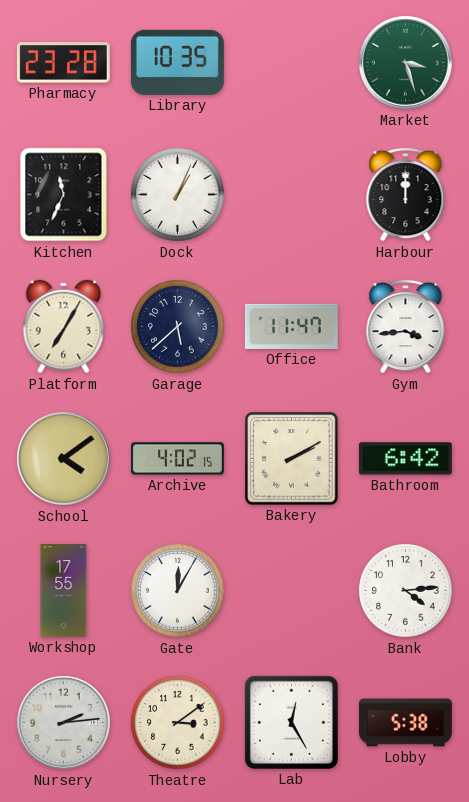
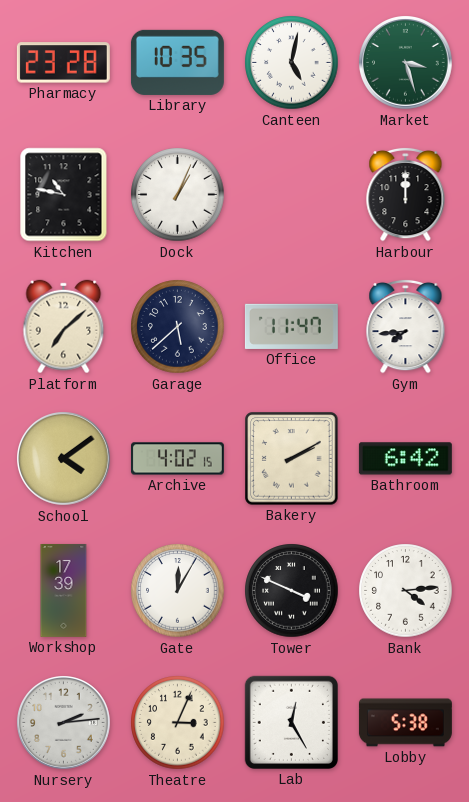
Canteen: none -> 5:02 (292, 63)
Kitchen: 11:34 -> 10:47 (64, 195)
Platform: 7:05 -> 7:08 (64, 327)
Gym: 3:44 -> 7:44 (406, 326)
Workshop: 17:55 -> 17:39 (64, 590)
Tower: none -> 3:49 (292, 591)
Theatre: 3:09 -> 3:04 (178, 723)
